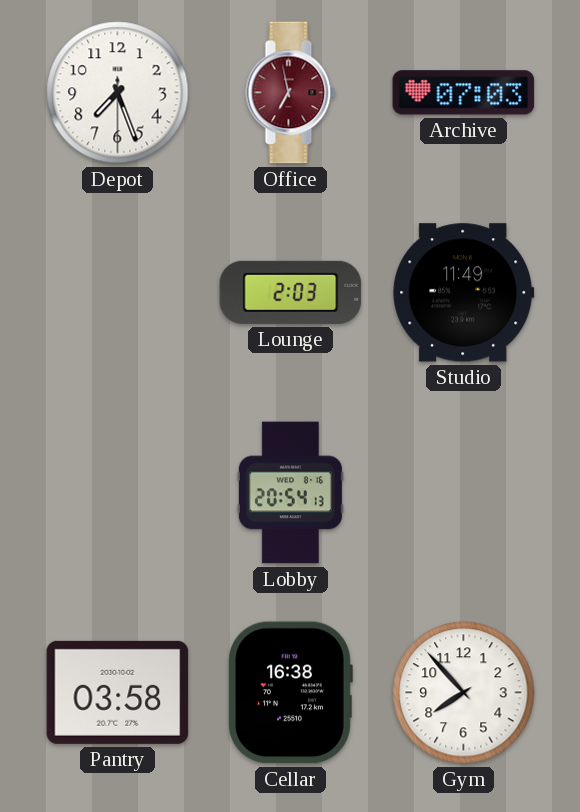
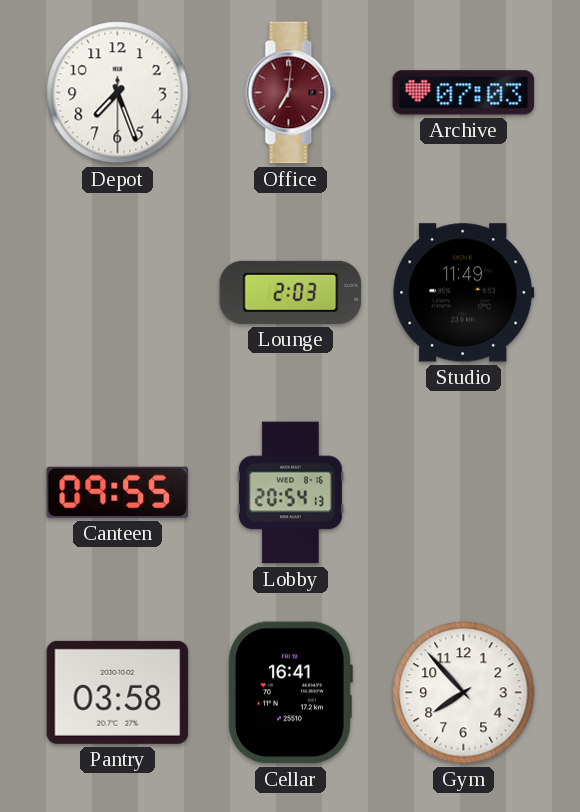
Office: 6:58 -> 7:01 (291, 93)
Canteen: none -> 09:55 (117, 492)
Cellar: 16:38 -> 16:41 (290, 693)
